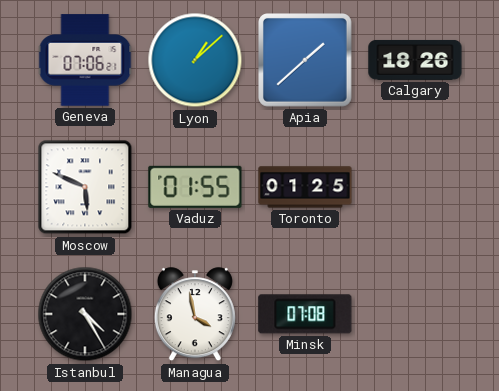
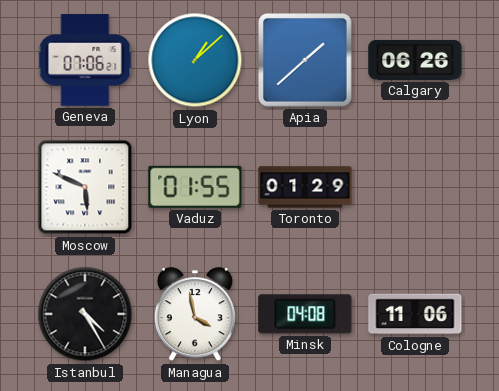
Calgary: 18:26 -> 06:26 (415, 60)
Toronto: 01:25 -> 01:29 (305, 187)
Minsk: 07:08 -> 04:08 (305, 314)
Cologne: none -> 11:06 (415, 314)
